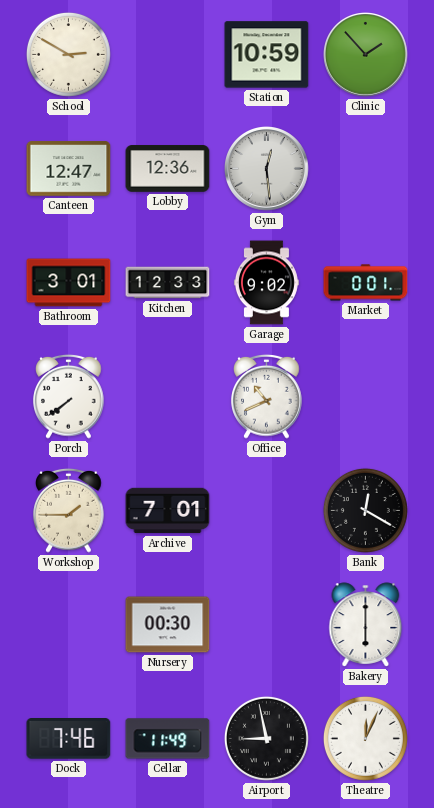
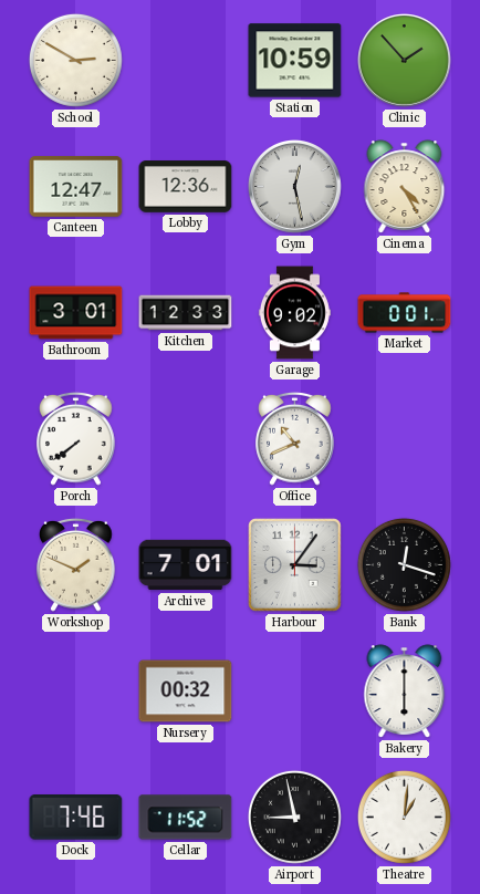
Gym: 12:29 -> 12:28 (295, 187)
Cinema: none -> 4:25 (405, 187)
Workshop: 1:45 -> 1:49 (76, 564)
Harbour: none -> 3:06 (295, 565)
Bank: 12:20 -> 12:18 (404, 564)
Nursery: 00:30 -> 00:32 (186, 692)
Cellar: 11:49 -> 11:52 (186, 818)
Theatre: 12:04 -> 1:01 (404, 817)
